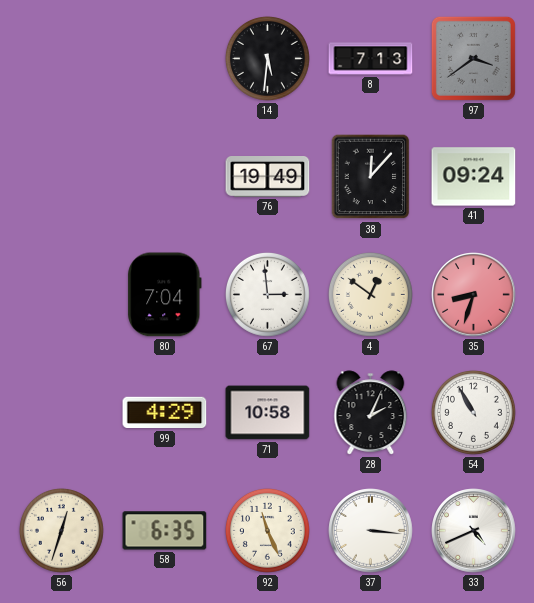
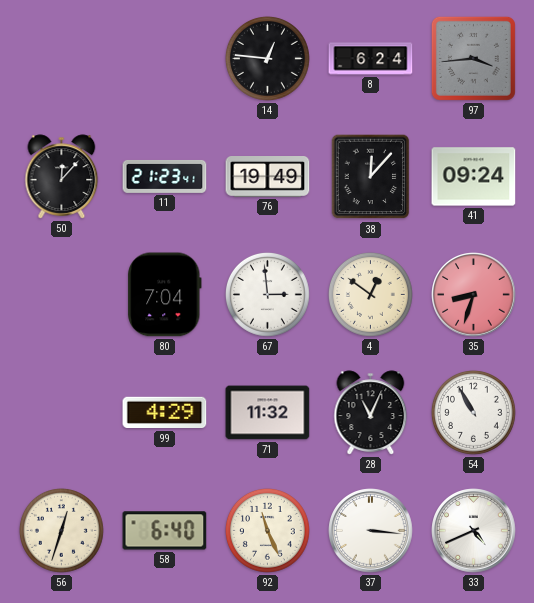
14: 5:31 -> 12:46 (267, 58)
8: 7:13 -> 6:24 (371, 59)
97: 3:39 -> 3:44 (473, 58)
50: none -> 12:07 (62, 177)
11: none -> 21:23 (165, 176)
71: 10:58 -> 11:32 (268, 413)
28: 2:04 -> 11:04 (371, 413)
58: 6:35 -> 6:40 (165, 531)
